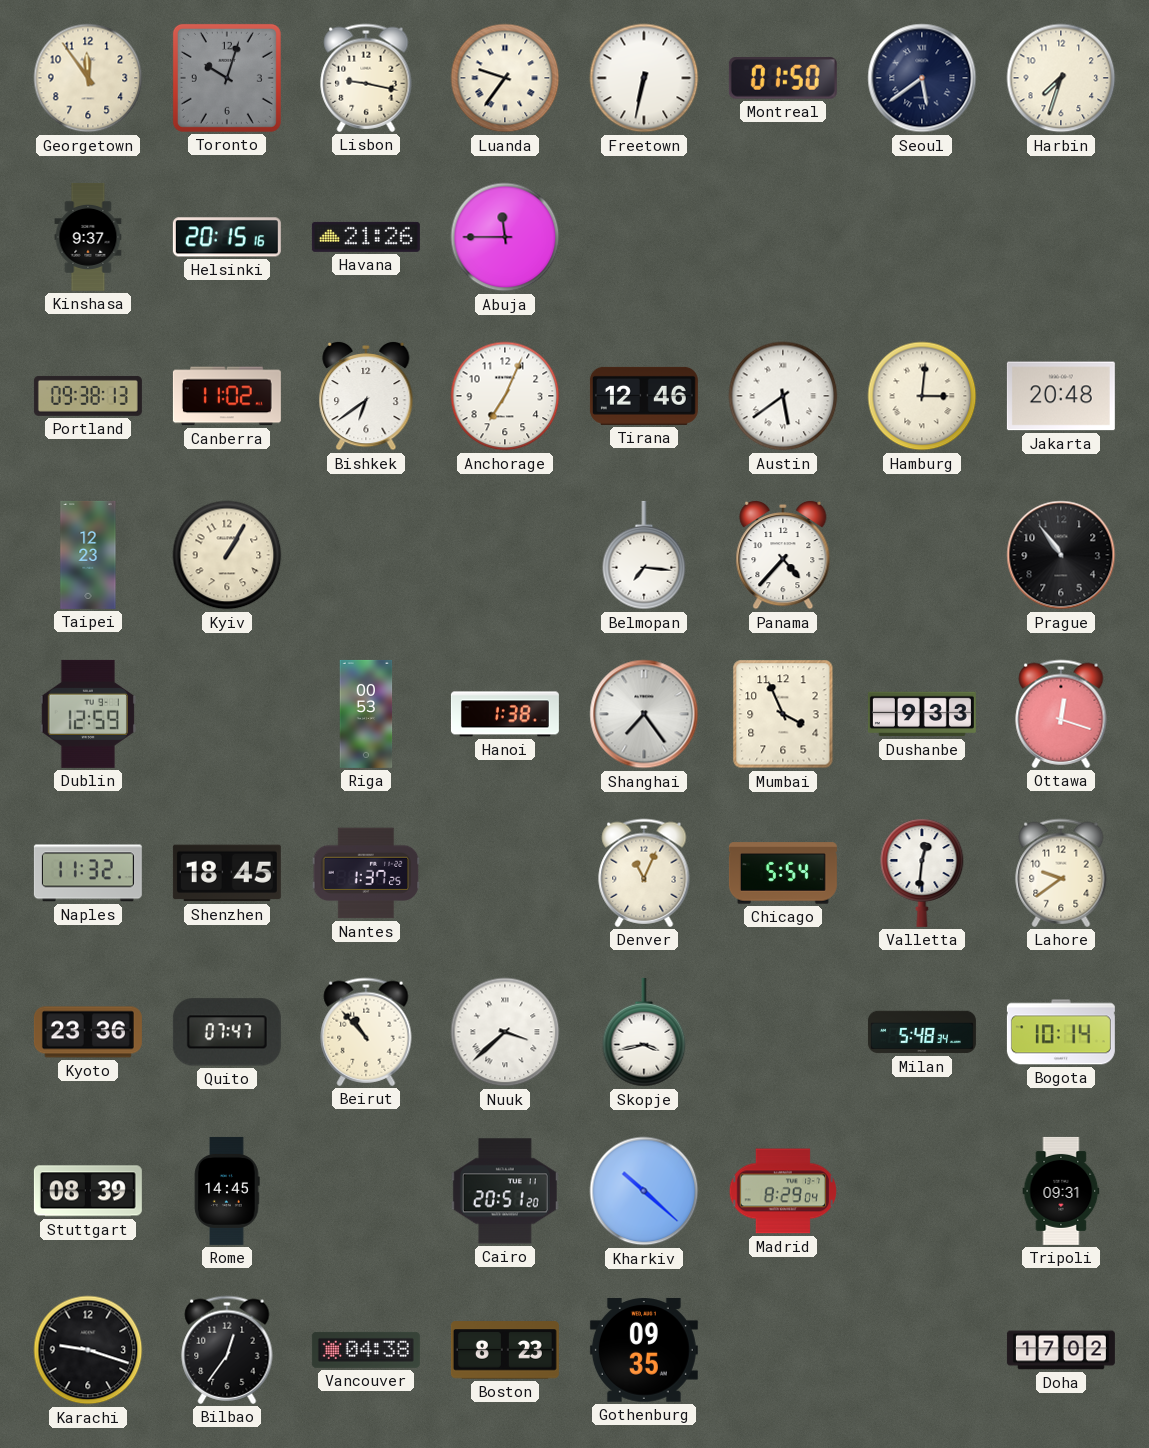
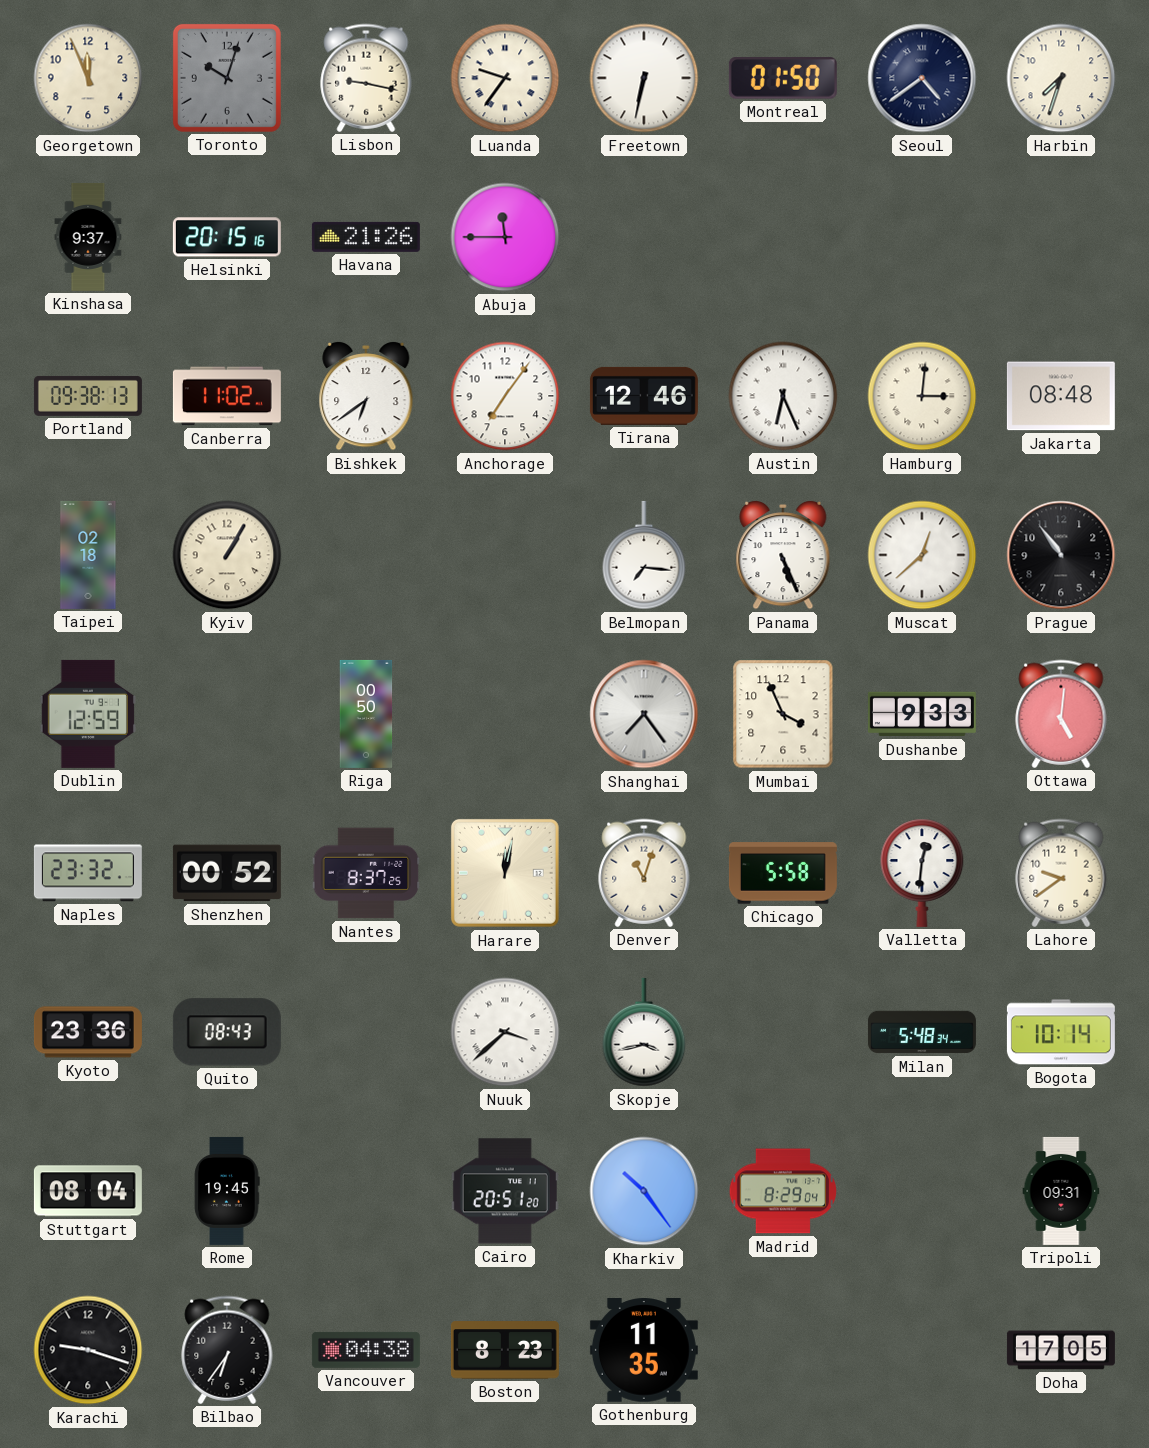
Georgetown: 11:54 -> 11:56 (88, 78)
Seoul: 5:39 -> 4:39 (922, 78)
Anchorage: 7:04 -> 7:06 (505, 396)
Austin: 5:39 -> 6:26 (783, 396)
Jakarta: 20:48 -> 08:48 (1061, 396)
Taipei: 12:23 -> 02:18 (88, 555)
Panama: 4:37 -> 5:26 (783, 555)
Muscat: none -> 12:38 (922, 555)
Riga: 00:53 -> 00:50 (366, 714)
Hanoi: 1:38 -> none (505, 714)
Ottawa: 12:18 -> 5:01 (1061, 714)
Naples: 11:32 -> 23:32 (88, 873)
Shenzhen: 18:45 -> 00:52 (227, 873)
Nantes: 1:37 -> 8:37 (366, 873)
Harare: none -> 12:02 (505, 873)
Denver: 11:04 -> 11:03 (644, 873)
Chicago: 5:54 -> 5:58 (783, 873)
Quito: 07:47 -> 08:43 (227, 1032)
Beirut: 10:53 -> none (366, 1032)
Stuttgart: 08:39 -> 08:04 (88, 1191)
Rome: 14:45 -> 19:45 (227, 1191)
Kharkiv: 10:22 -> 10:24 (644, 1191)
Bilbao: 12:36 -> 6:36 (227, 1350)
Gothenburg: 09:35 -> 11:35 (644, 1351)
Doha: 17:02 -> 17:05 (1061, 1350)
